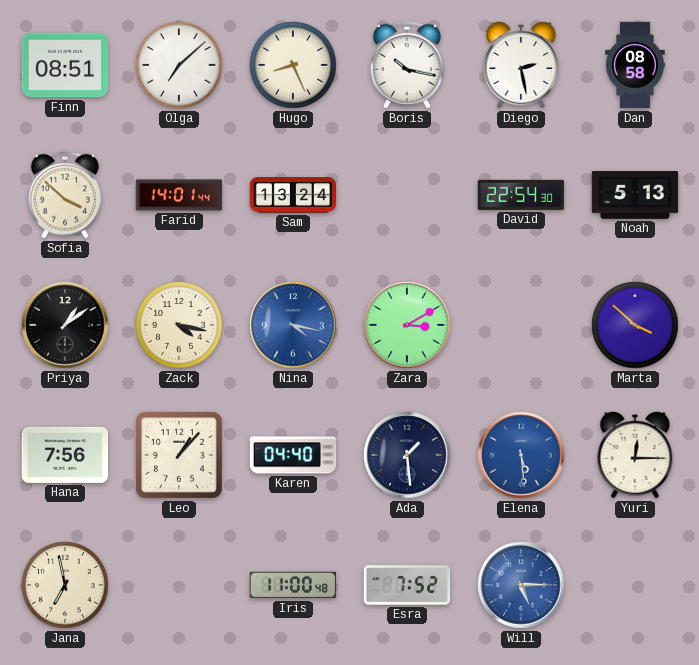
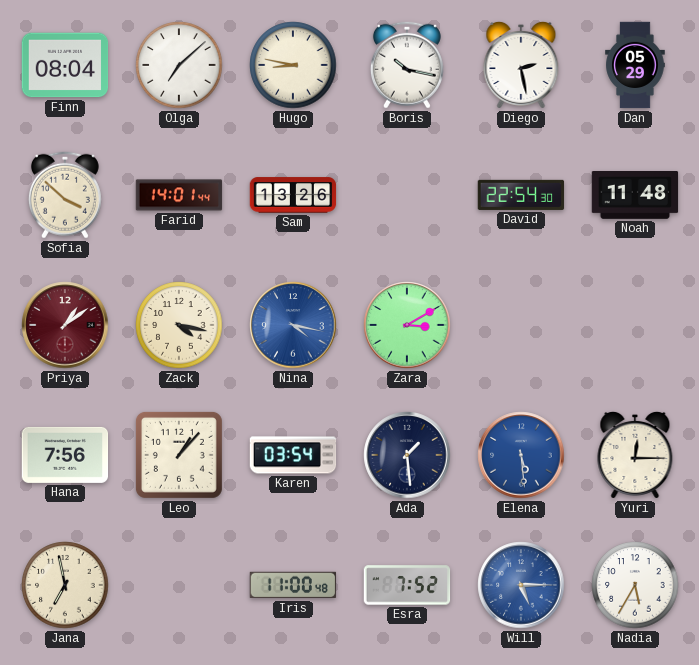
Finn: 08:51 -> 08:04 (65, 65)
Hugo: 8:26 -> 8:47 (293, 65)
Dan: 08:58 -> 05:29 (635, 65)
Sam: 13:24 -> 13:26 (293, 195)
Noah: 5:13 -> 11:48 (635, 195)
Priya dial: black -> burgundy (65, 325)
Marta: 3:52 -> none (635, 325)
Karen: 04:40 -> 03:54 (293, 455)
Nadia: none -> 5:35 (635, 585)
